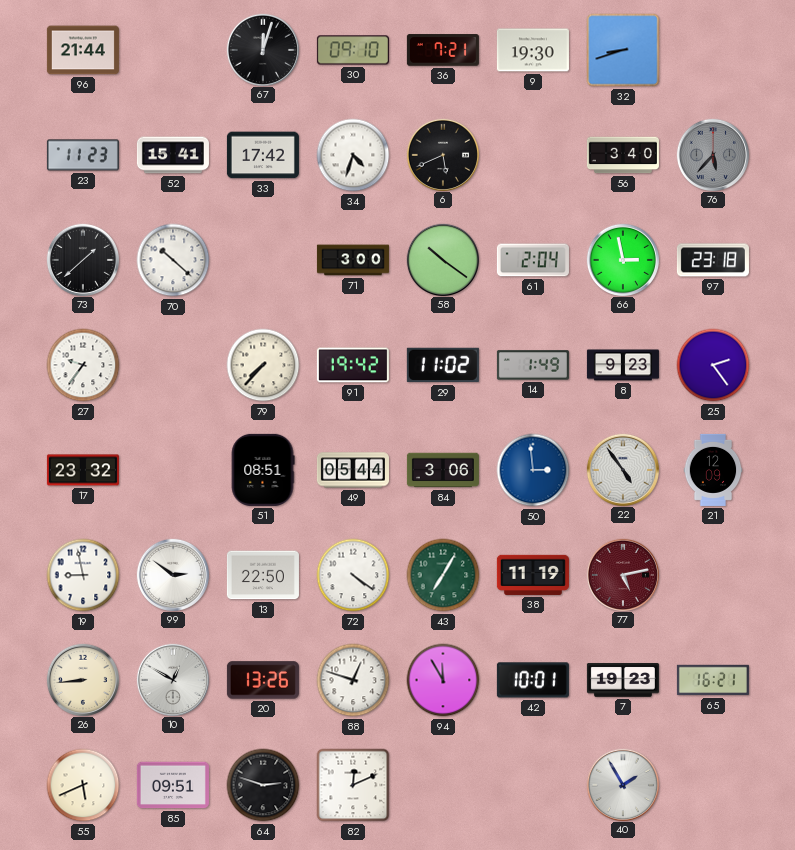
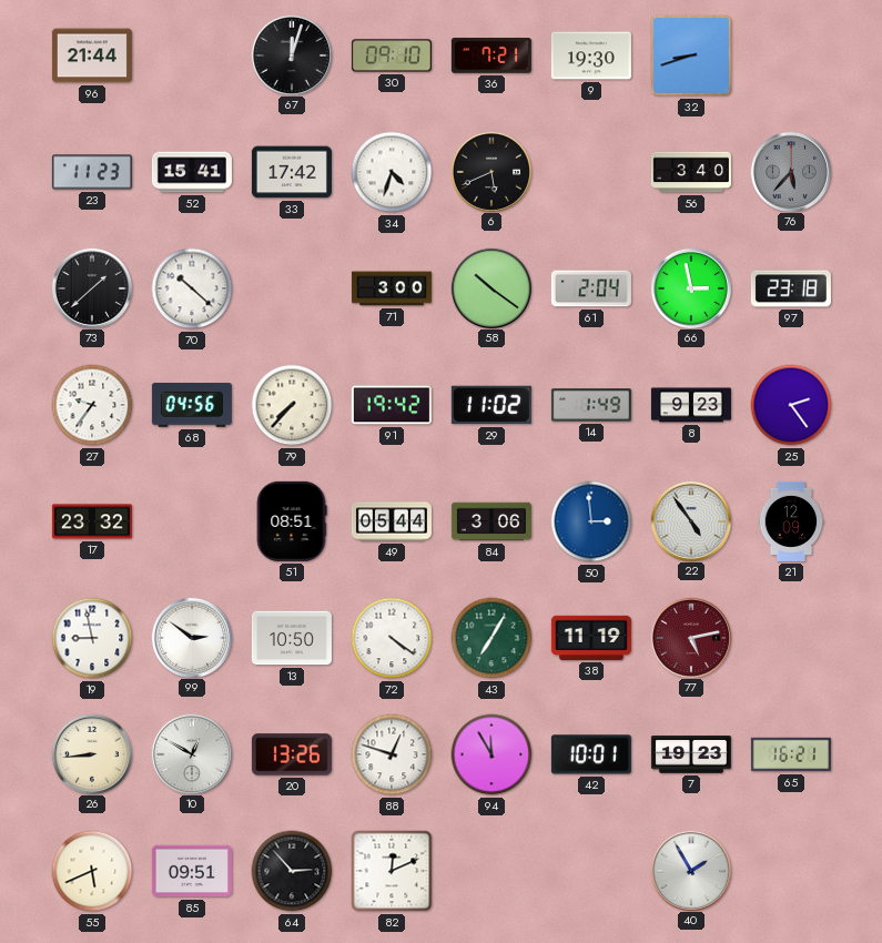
68: none -> 04:56 (192, 405)
13: 22:50 -> 10:50 (292, 638)
64: 2:48 -> 2:53 (292, 871)
